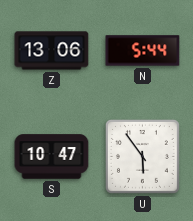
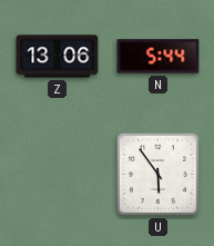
S: 10:47 -> none (52, 157)
